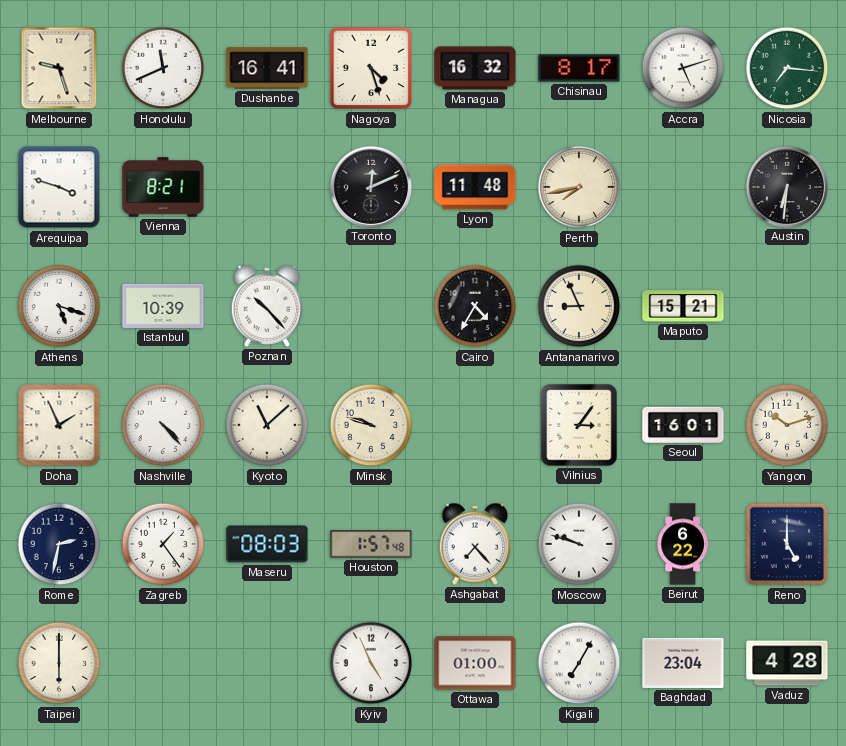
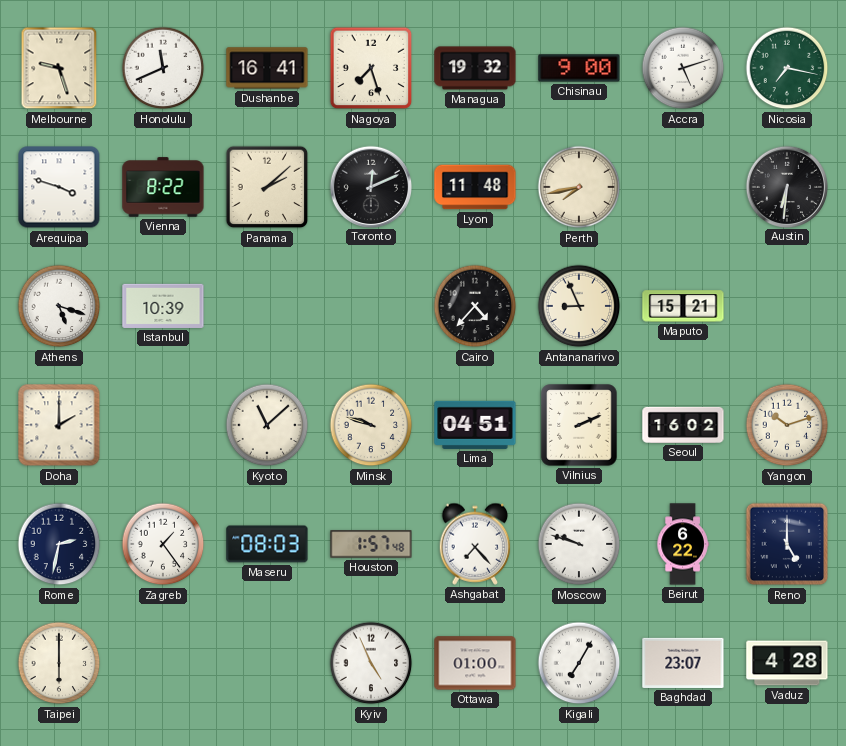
Nagoya: 4:27 -> 7:27 (371, 68)
Managua: 16:32 -> 19:32 (475, 68)
Chisinau: 8:17 -> 9:00 (579, 68)
Nicosia: 7:16 -> 7:17 (787, 68)
Vienna: 8:21 -> 8:22 (163, 187)
Panama: none -> 2:08 (267, 187)
Poznan: 10:23 -> none (267, 306)
Cairo: 4:35 -> 4:37 (475, 306)
Doha: 1:56 -> 2:00 (59, 425)
Nashville: 4:23 -> none (163, 425)
Lima: none -> 04:51 (475, 425)
Vilnius: 3:06 -> 2:11 (579, 425)
Seoul: 16:01 -> 16:02 (683, 425)
Baghdad: 23:04 -> 23:07 (683, 663)
